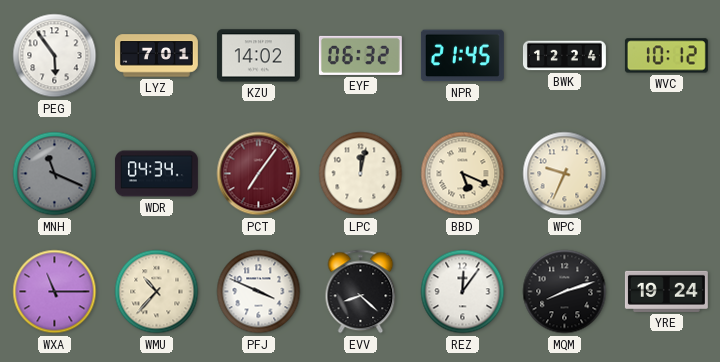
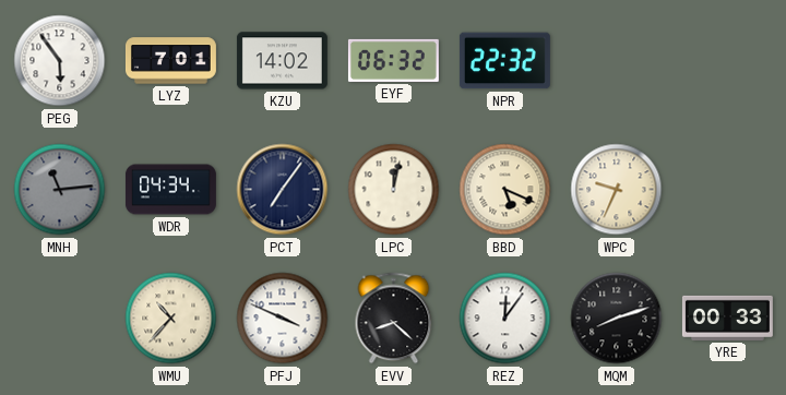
NPR: 21:45 -> 22:32 (504, 61)
BWK: 12:24 -> none (564, 56)
WVC: 10:12 -> none (666, 56)
MNH: 11:19 -> 11:14 (60, 190)
PCT dial: burgundy -> navy (283, 190)
WXA: 11:15 -> none (55, 292)
YRE: 19:24 -> 00:33 (727, 318)
